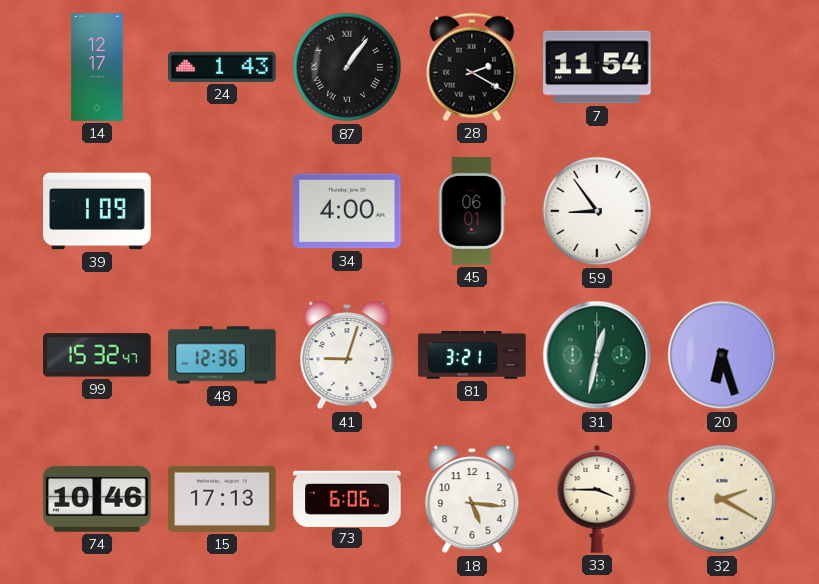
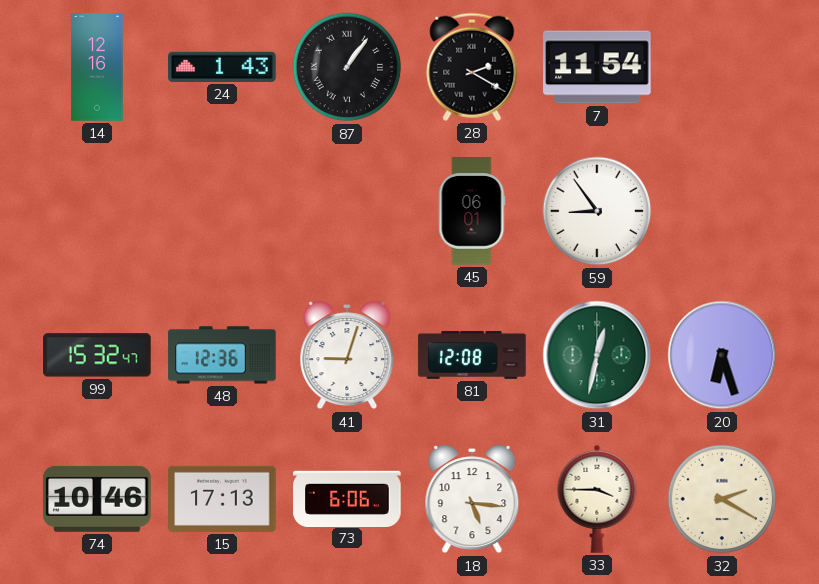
14: 12:17 -> 12:16 (97, 67)
39: 1:09 -> none (97, 211)
34: 4:00 -> none (347, 211)
81: 3:21 -> 12:08 (472, 355)
